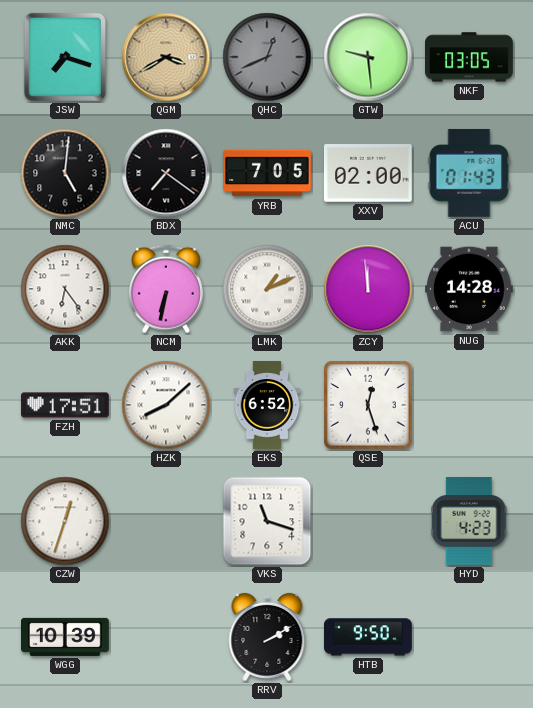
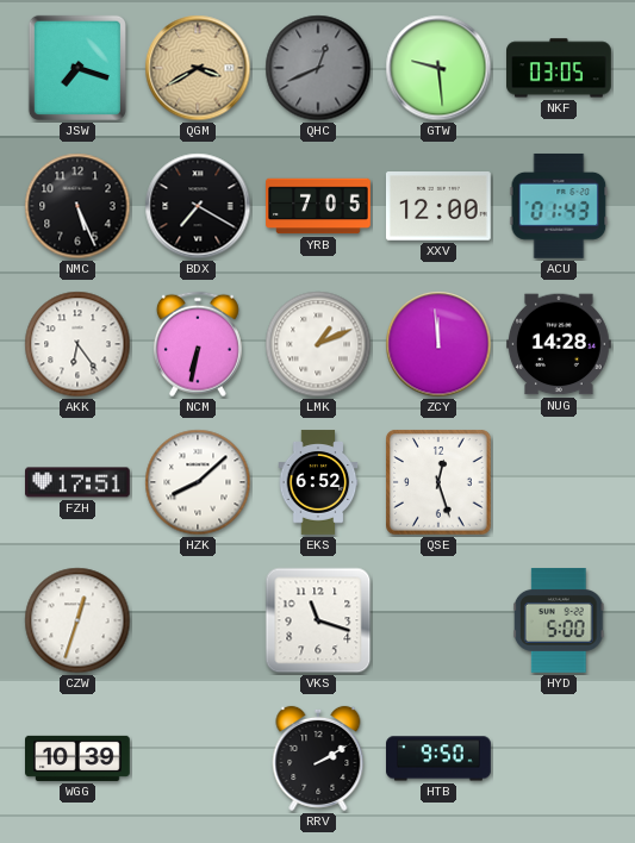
NMC: 5:01 -> 5:26 (77, 206)
BDX: 7:21 -> 7:20 (198, 206)
XXV: 02:00 -> 12:00 (438, 207)
HYD: 4:23 -> 5:00 (559, 622)
